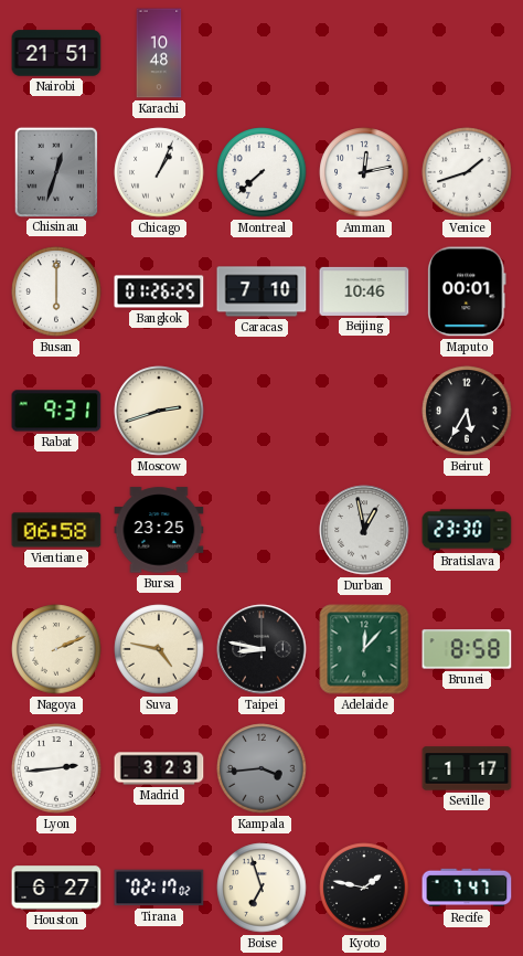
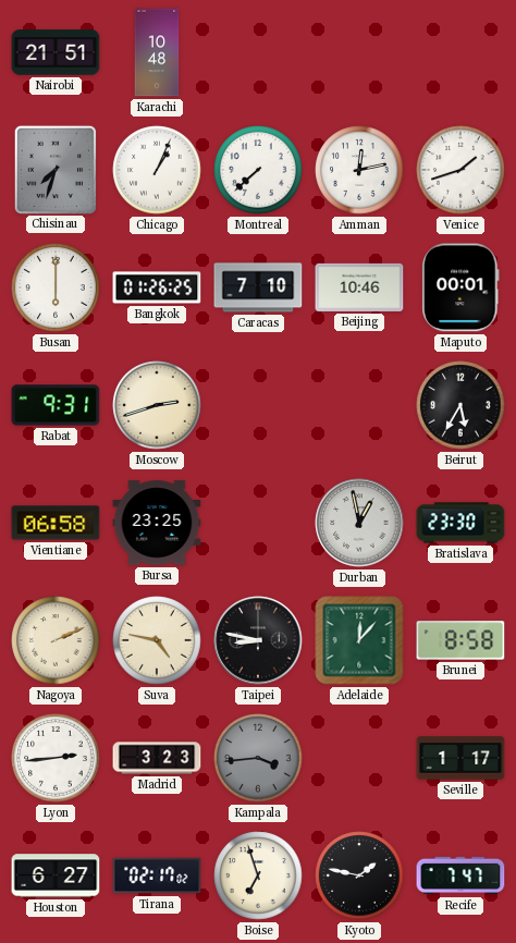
Chisinau: 12:33 -> 7:33 (54, 169)
